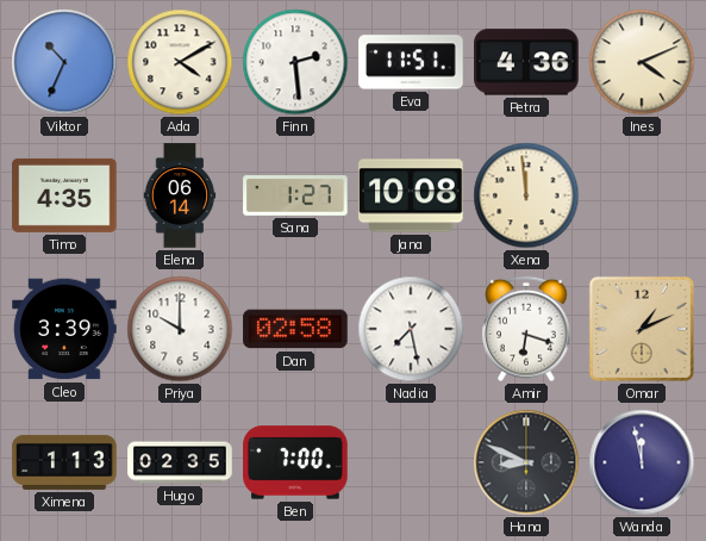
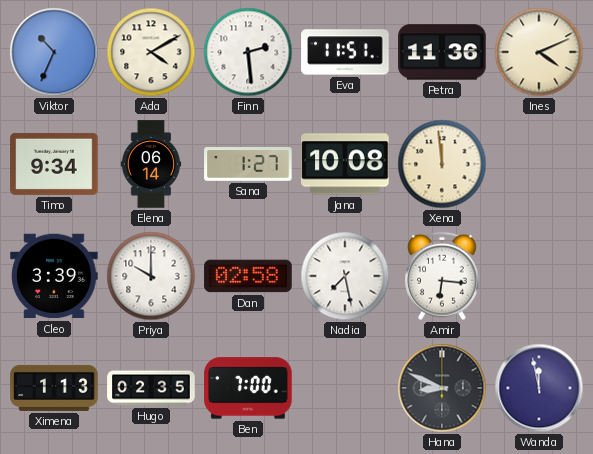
Petra: 4:36 -> 11:36 (442, 52)
Timo: 4:35 -> 9:34 (54, 164)
Amir: 6:18 -> 6:16 (443, 276)
Omar: 1:11 -> none (642, 329)
